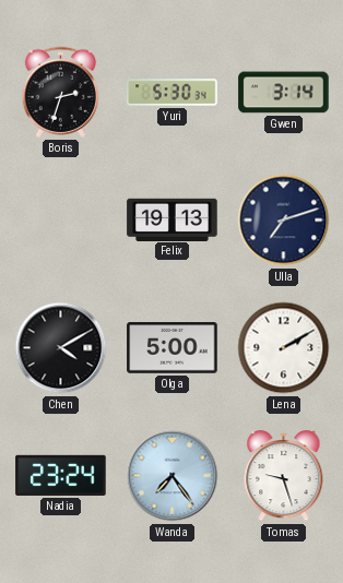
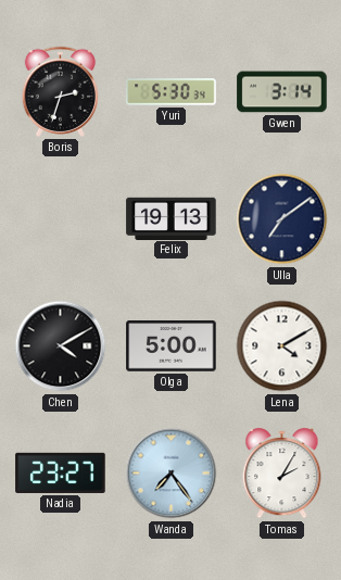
Ulla: 7:12 -> 7:09 (282, 219)
Lena: 2:10 -> 4:10 (282, 346)
Nadia: 23:24 -> 23:27 (61, 472)
Tomas: 9:27 -> 2:05 (282, 474)
